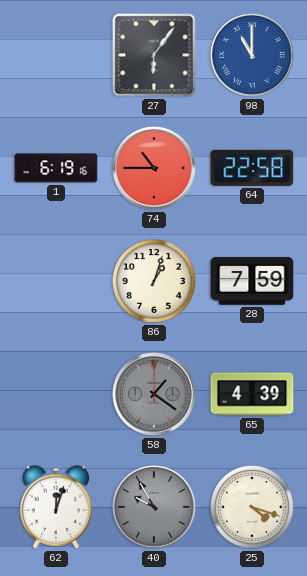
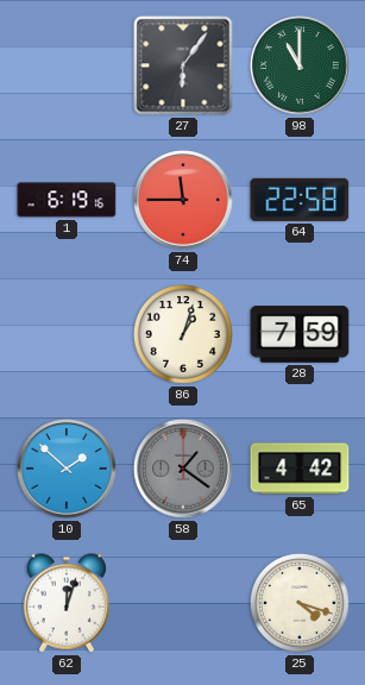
98 dial: blue -> green (300, 65)
74: 10:45 -> 11:45 (183, 200)
10: none -> 1:52 (67, 469)
65: 4:39 -> 4:42 (300, 469)
40: 9:55 -> none (154, 507)
